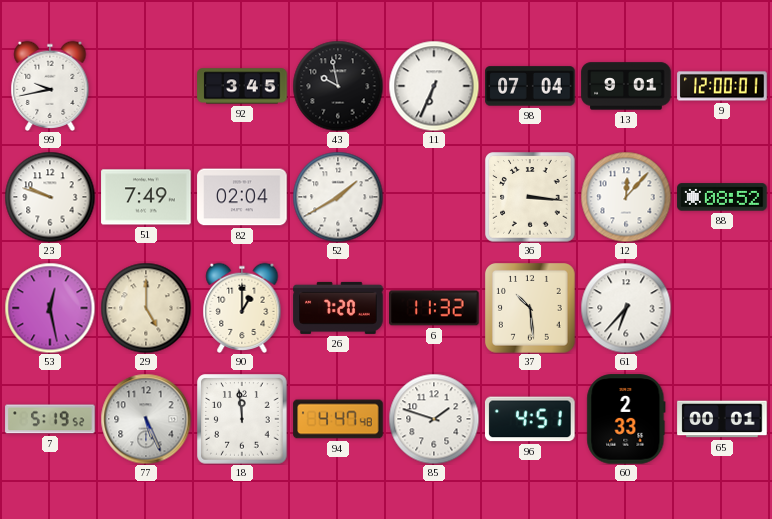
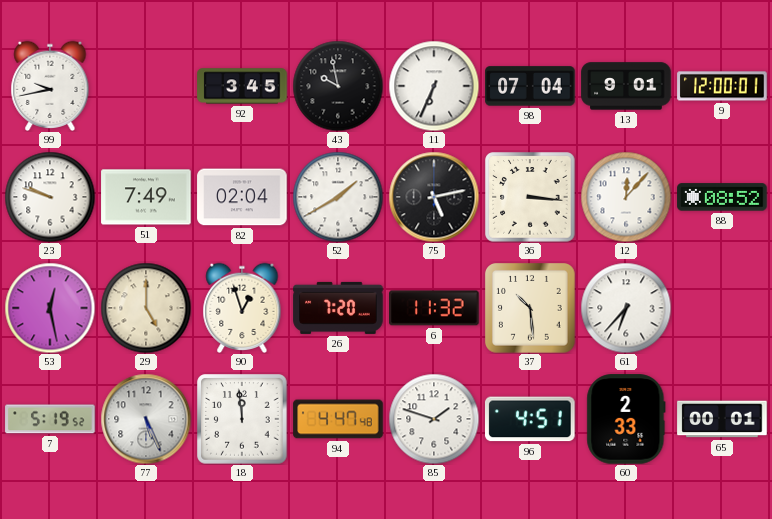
75: none -> 5:13 (434, 197)
90: 1:00 -> 12:57 (242, 307)
